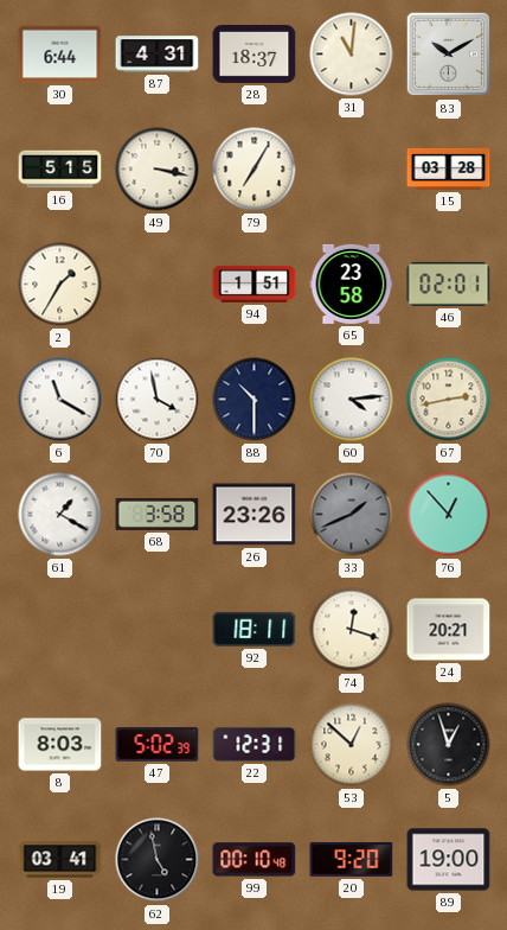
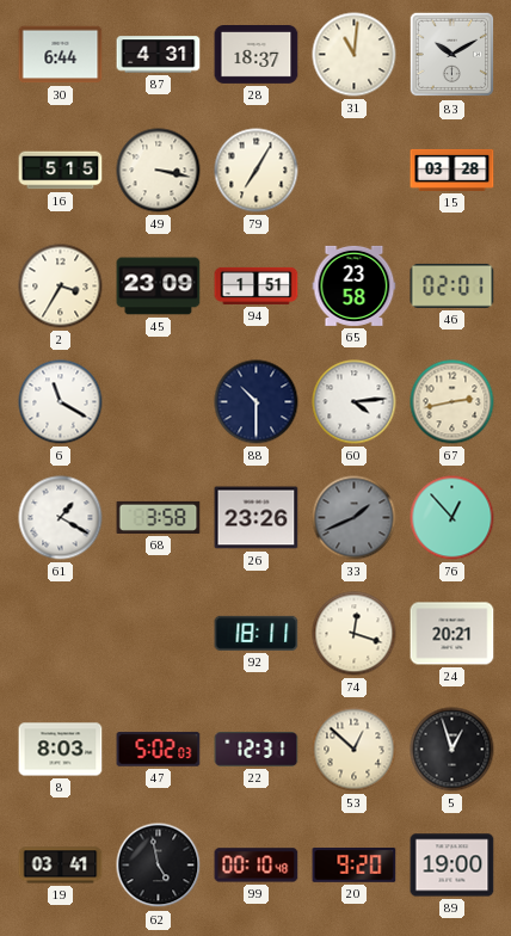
2: 1:35 -> 3:35 (61, 287)
45: none -> 23:09 (159, 287)
70: 3:58 -> none (158, 400)
47: 5:02:39 -> 5:02:03 (159, 750)
